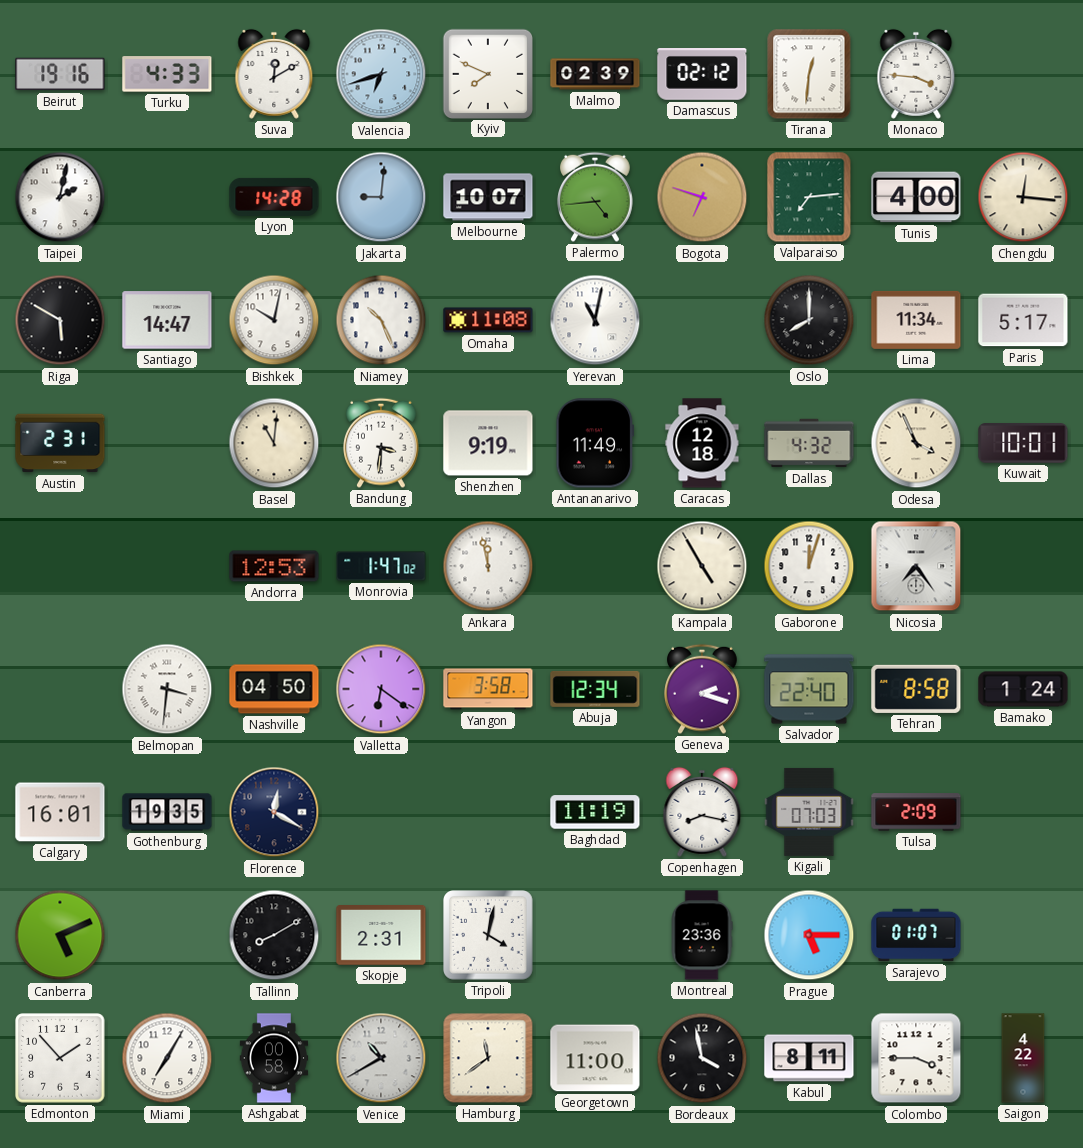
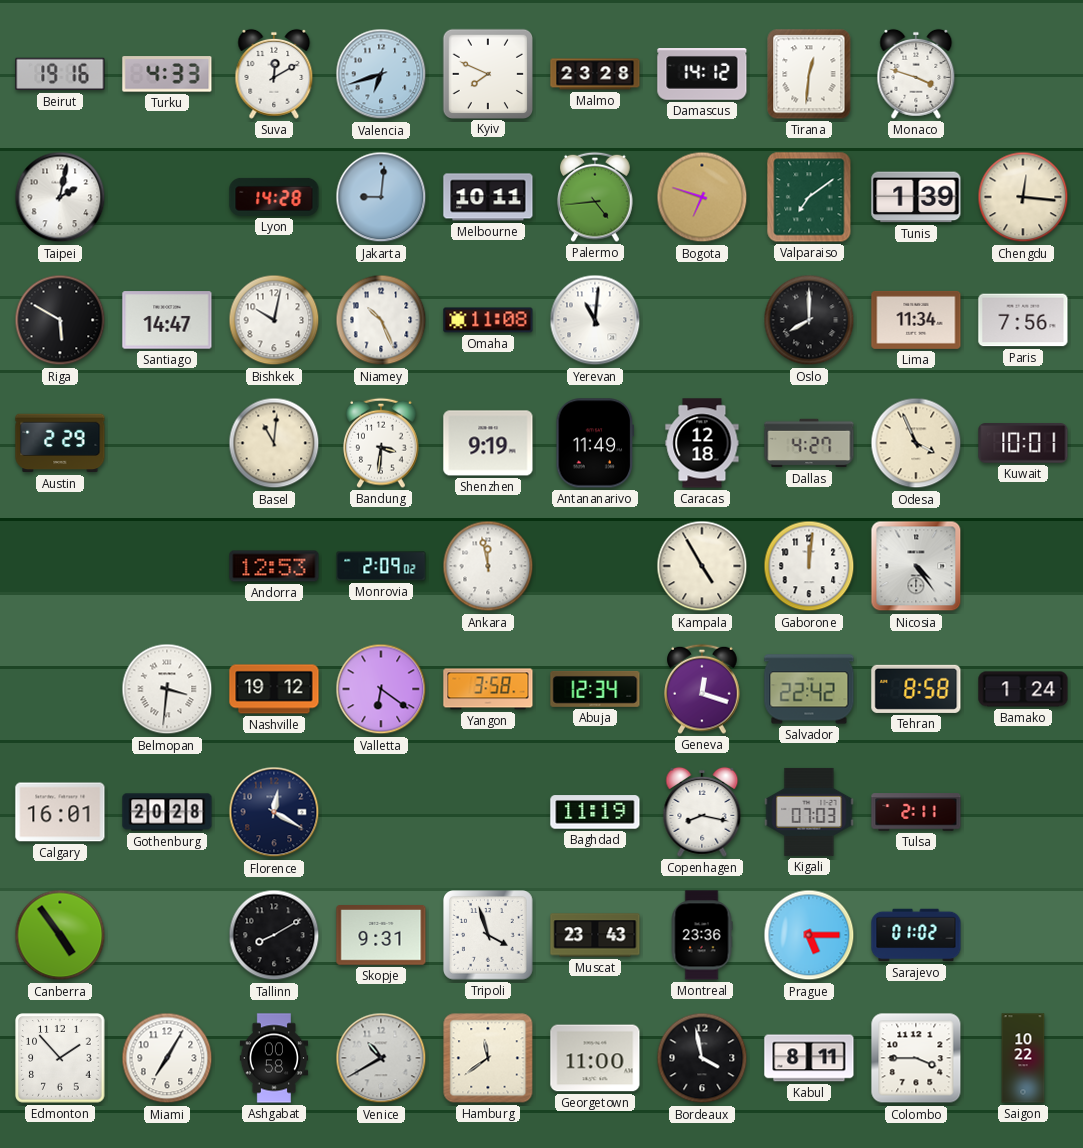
Malmo: 02:39 -> 23:28 (595, 74)
Damascus: 02:12 -> 14:12 (702, 75)
Monaco: 3:46 -> 3:48 (916, 74)
Melbourne: 10:07 -> 10:11 (488, 197)
Valparaiso: 7:14 -> 7:09 (809, 197)
Tunis: 4:00 -> 1:39 (916, 197)
Yerevan: 11:02 -> 11:01 (595, 320)
Paris: 5:17 -> 7:56 (1023, 320)
Austin: 2:31 -> 2:29 (60, 443)
Dallas: 4:32 -> 4:27 (809, 443)
Monrovia: 1:47 -> 2:09 (381, 566)
Gaborone: 12:03 -> 12:01 (809, 566)
Nicosia: 7:24 -> 4:24 (916, 566)
Nashville: 04:50 -> 19:12 (274, 689)
Geneva: 2:18 -> 12:18 (702, 689)
Salvador: 22:40 -> 22:42 (809, 689)
Gothenburg: 19:35 -> 20:28 (167, 812)
Tulsa: 2:09 -> 2:11 (916, 812)
Canberra: 5:11 -> 4:54 (60, 935)
Skopje: 2:31 -> 9:31 (381, 936)
Tripoli: 4:02 -> 3:57 (489, 936)
Muscat: none -> 23:43 (595, 935)
Sarajevo: 01:07 -> 01:02 (916, 935)
Saigon: 4:22 -> 10:22 (1023, 1058)
